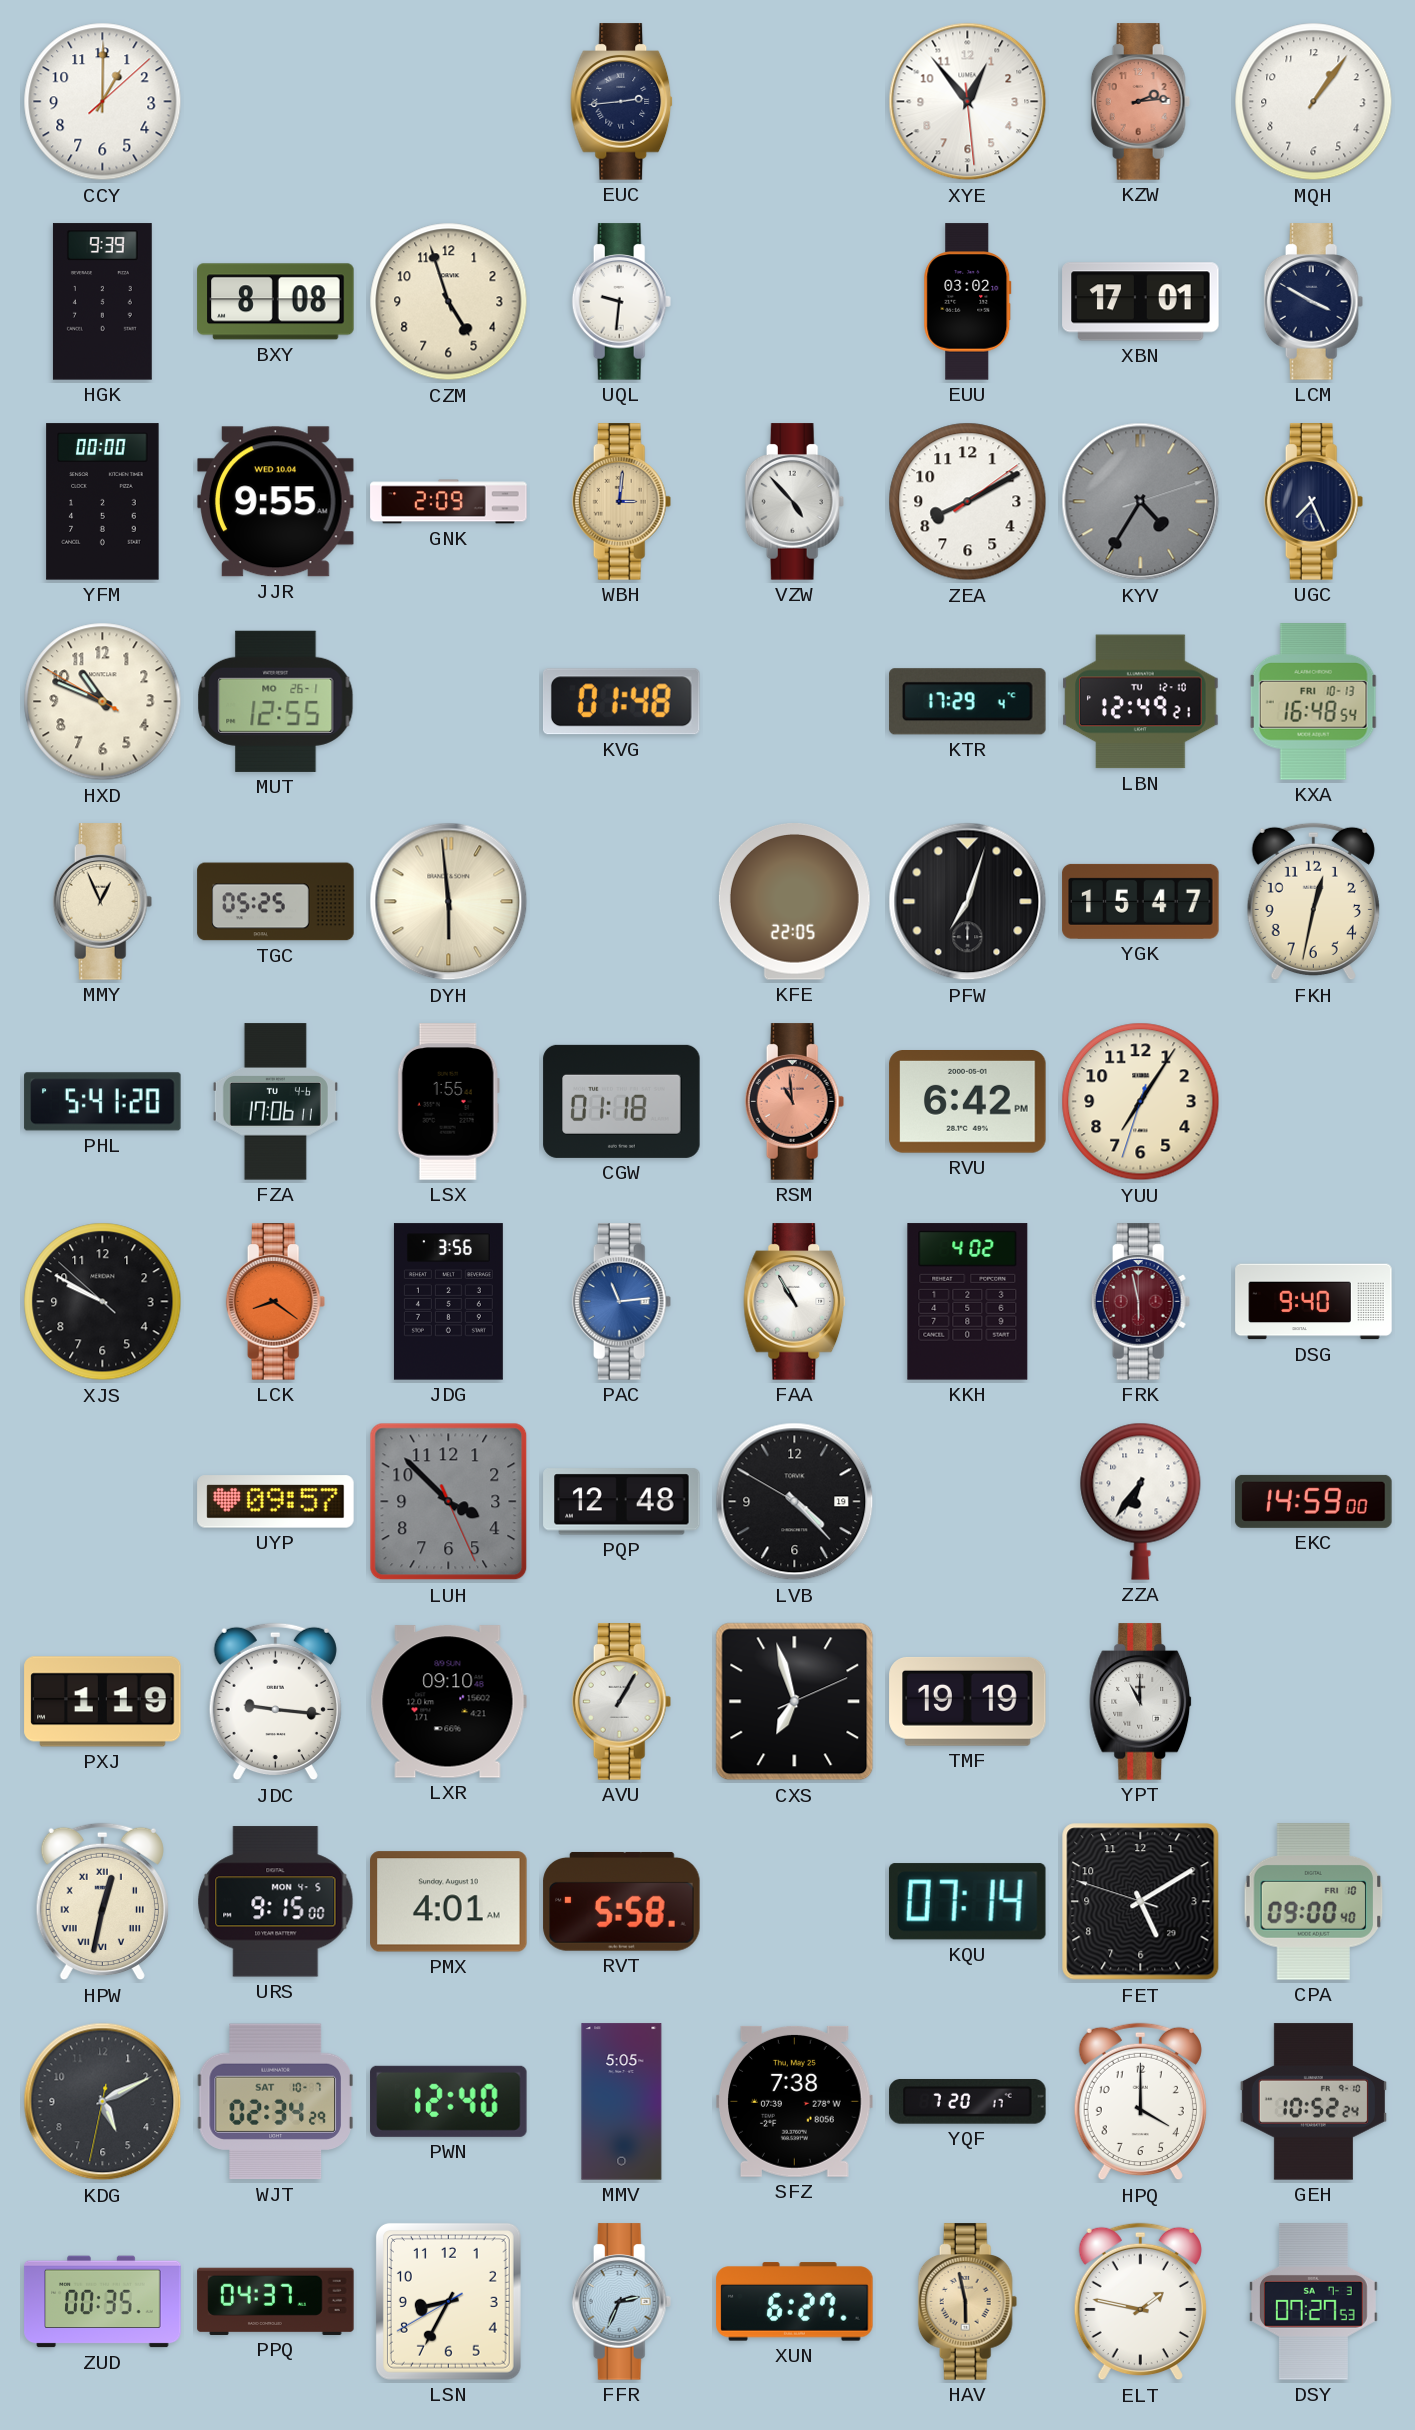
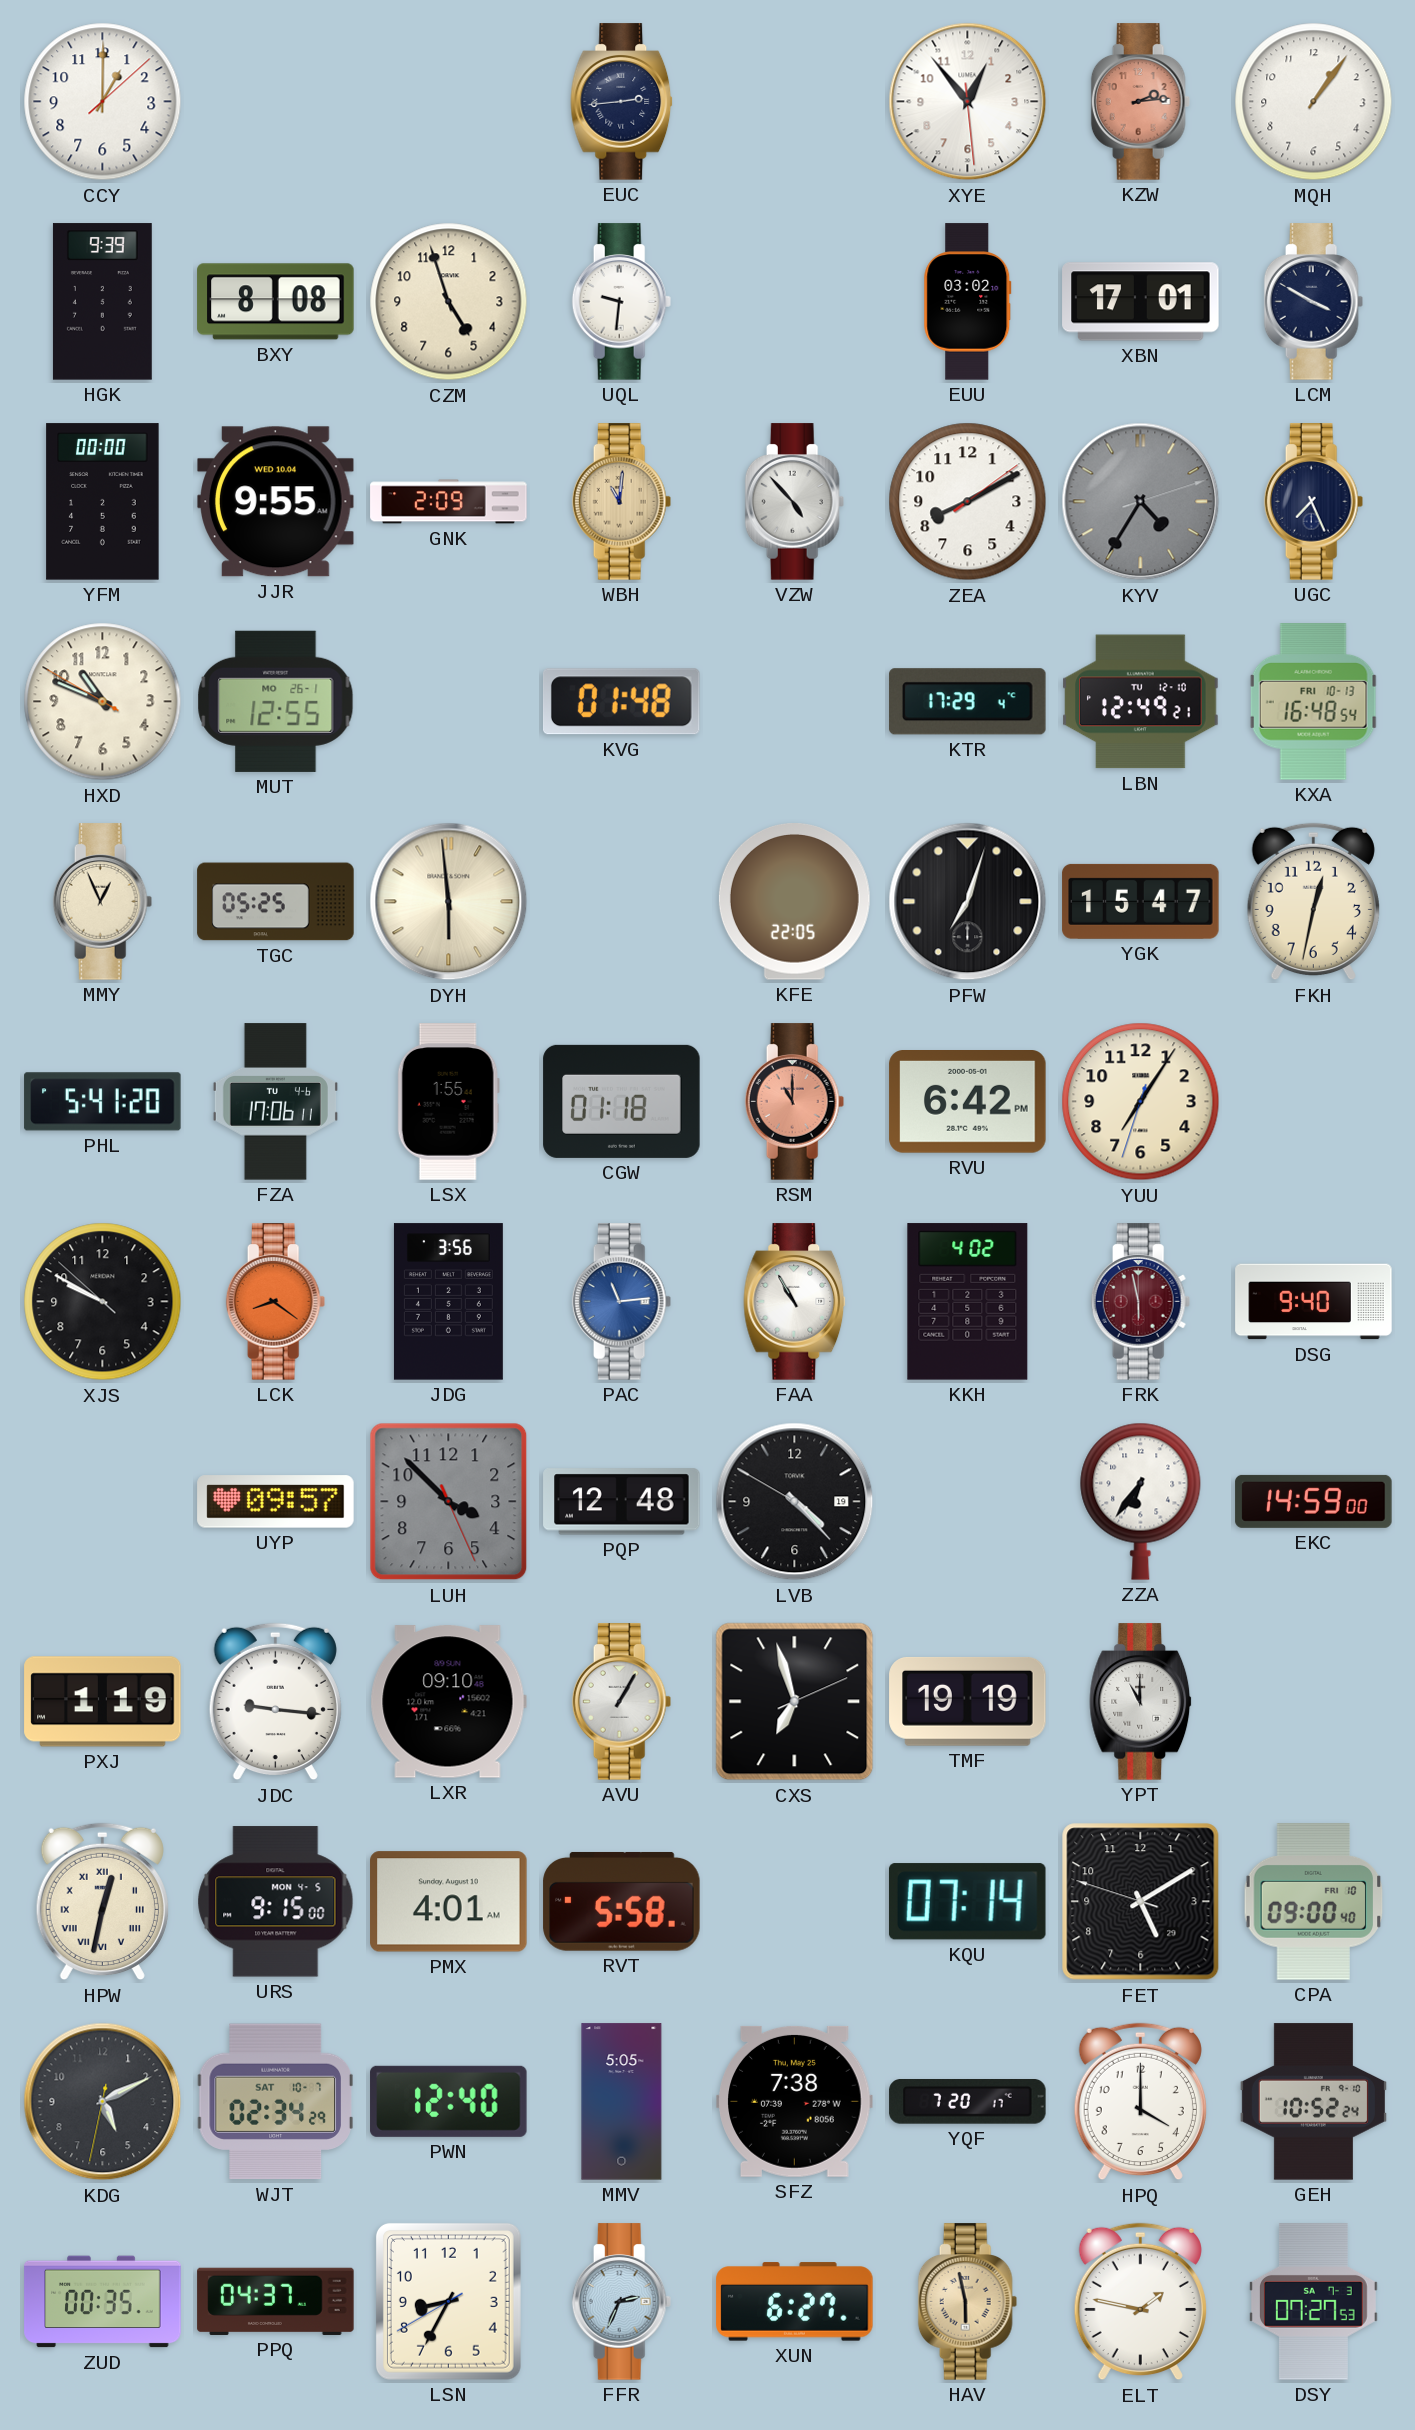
WBH: 3:01 -> 11:01 (622, 502)
RSM: 10:59 -> 11:00 (795, 1102)
